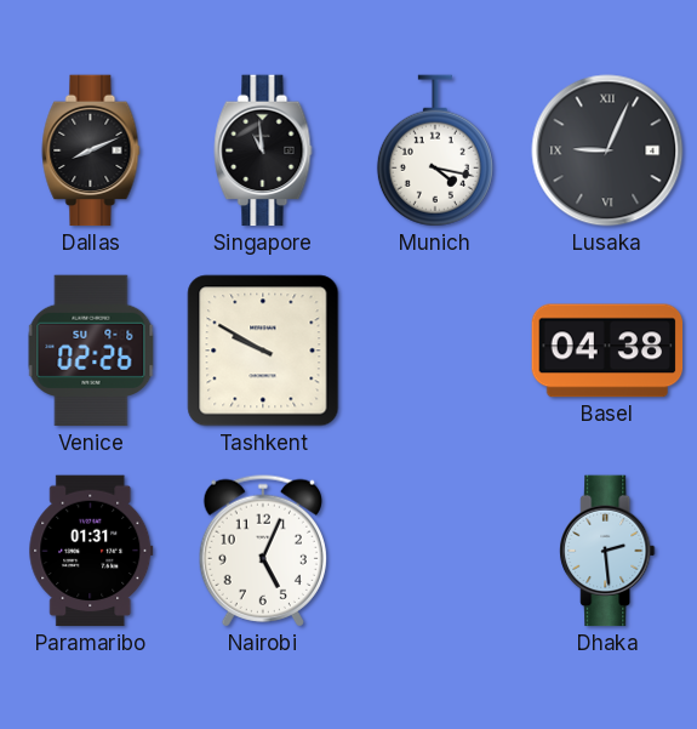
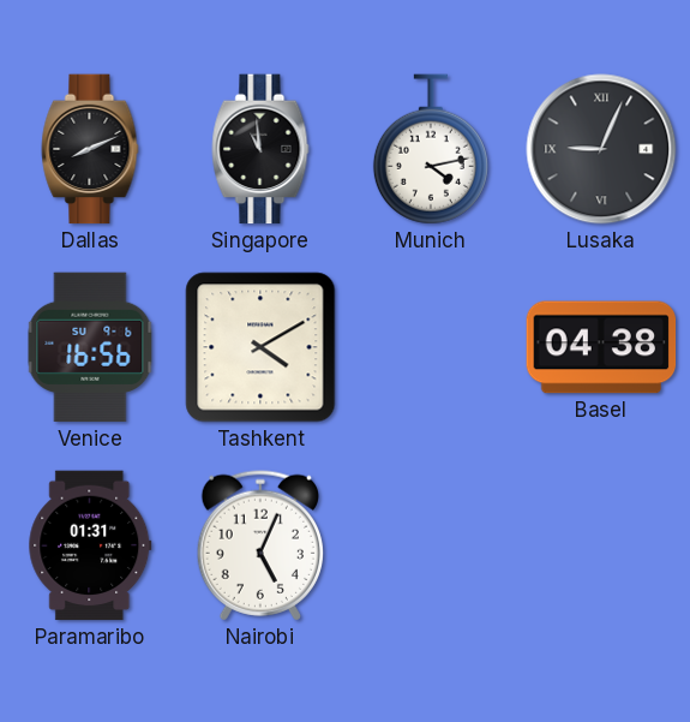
Munich: 4:17 -> 4:13 (431, 149)
Venice: 02:26 -> 16:56 (90, 347)
Tashkent: 9:50 -> 4:10 (260, 347)
Dhaka: 2:29 -> none (607, 551)
